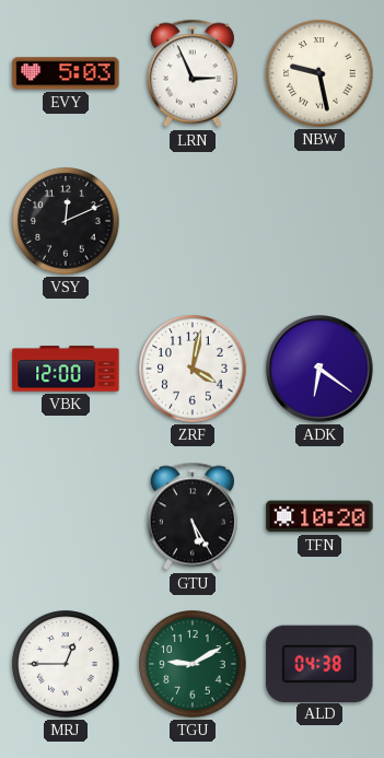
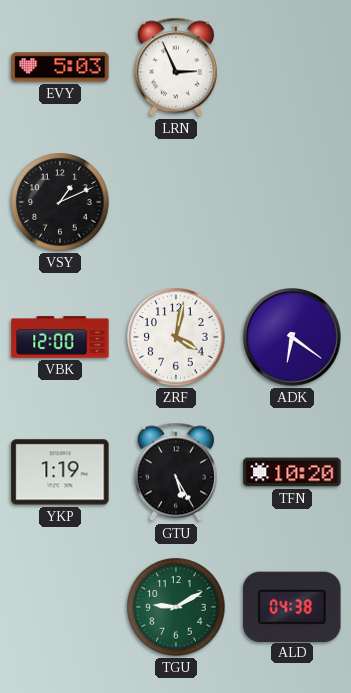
NBW: 9:28 -> none (319, 73)
VSY: 12:11 -> 1:11 (60, 202)
YKP: none -> 1:19 (60, 472)
MRJ: 12:45 -> none (66, 664)
